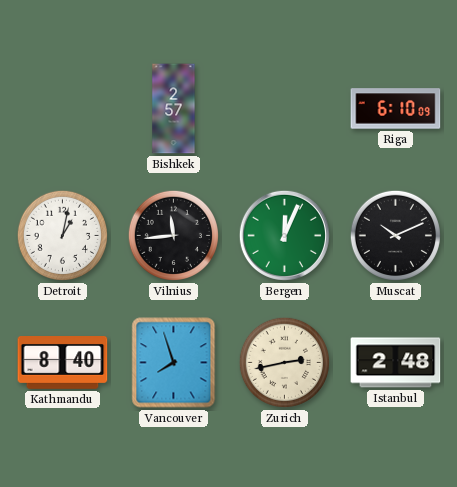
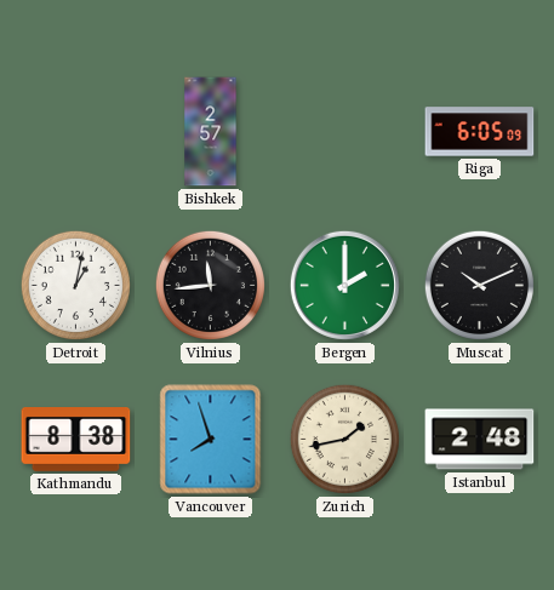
Riga: 6:10 -> 6:05 (480, 132)
Bergen: 12:04 -> 2:00 (344, 285)
Kathmandu: 8:40 -> 8:38 (76, 440)
Zurich: 2:43 -> 1:43 (344, 439)
